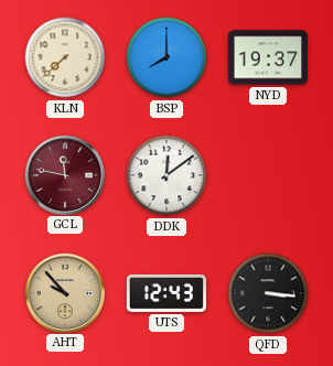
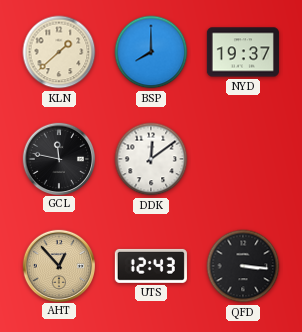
KLN: 7:38 -> 1:38 (59, 52)
GCL dial: burgundy -> black (58, 158)
AHT: 9:53 -> 12:53 (58, 265)
